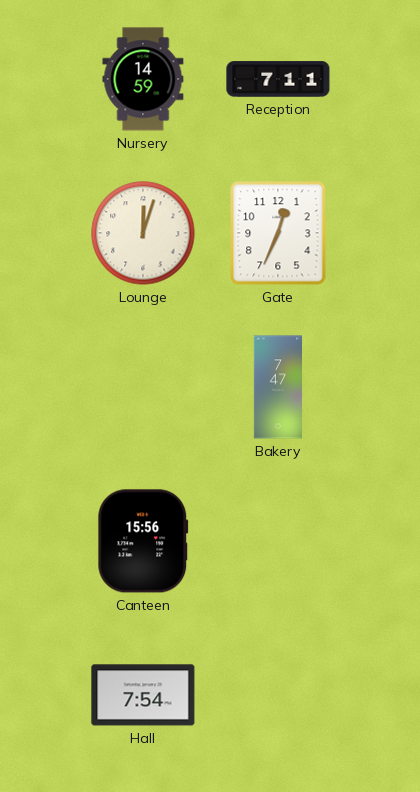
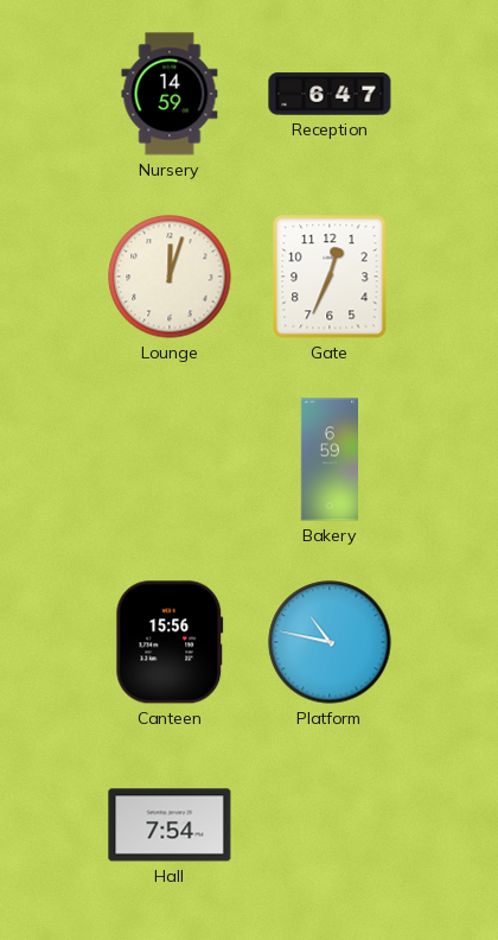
Reception: 7:11 -> 6:47 (330, 94)
Bakery: 7:47 -> 6:59 (328, 459)
Platform: none -> 10:47 (330, 642)
